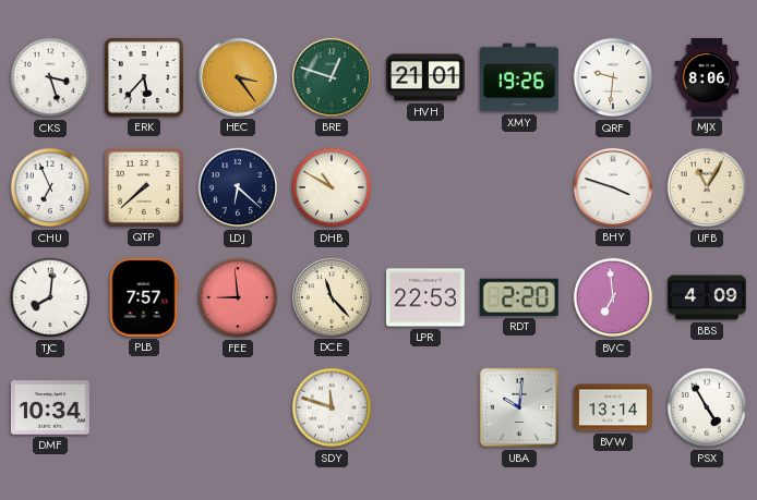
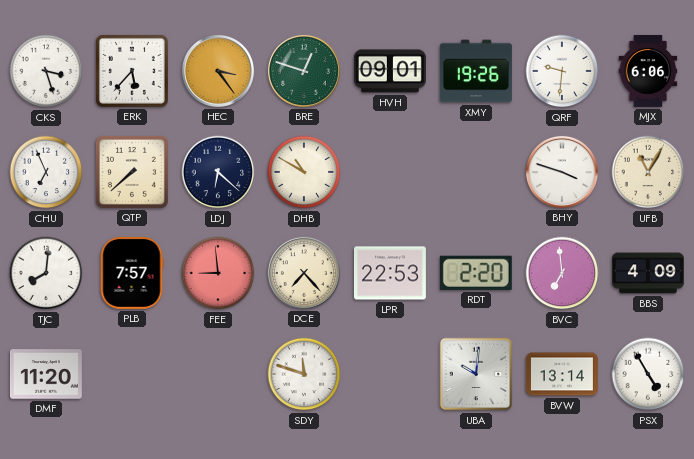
HVH: 21:01 -> 09:01 (390, 71)
MJX: 8:06 -> 6:06 (648, 71)
DCE: 11:23 -> 7:23 (304, 273)
DMF: 10:34 -> 11:20 (46, 374)
